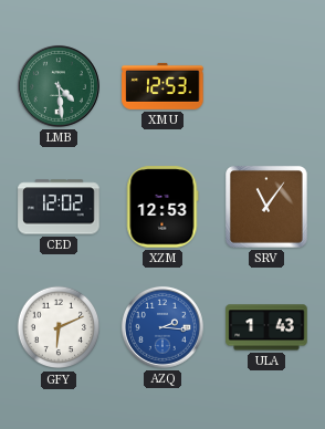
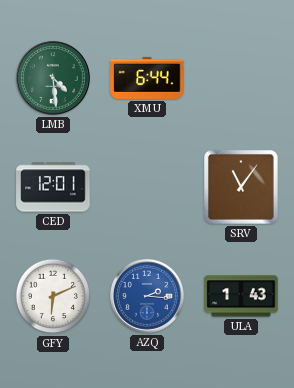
XMU: 12:53 -> 6:44 (147, 78)
CED: 12:02 -> 12:01 (53, 187)
XZM: 12:53 -> none (162, 207)
